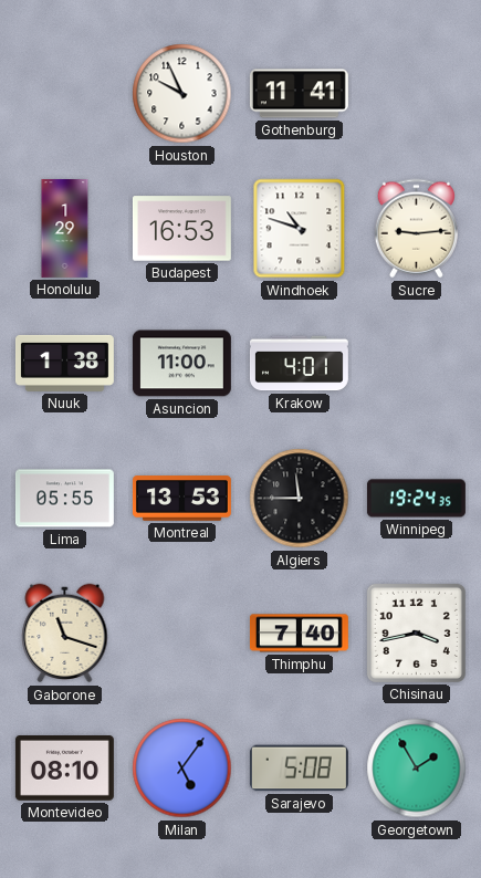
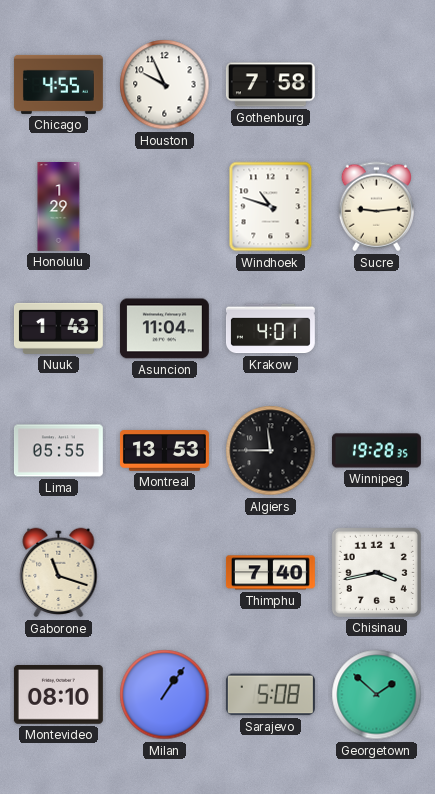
Chicago: none -> 4:55 (58, 84)
Gothenburg: 11:41 -> 7:58 (270, 85)
Budapest: 16:53 -> none (181, 229)
Nuuk: 1:38 -> 1:43 (58, 328)
Asuncion: 11:00 -> 11:04 (164, 329)
Winnipeg: 19:24 -> 19:28 (376, 451)
Milan: 5:06 -> 1:06 (165, 695)
Georgetown: 1:55 -> 1:52 (377, 695)
